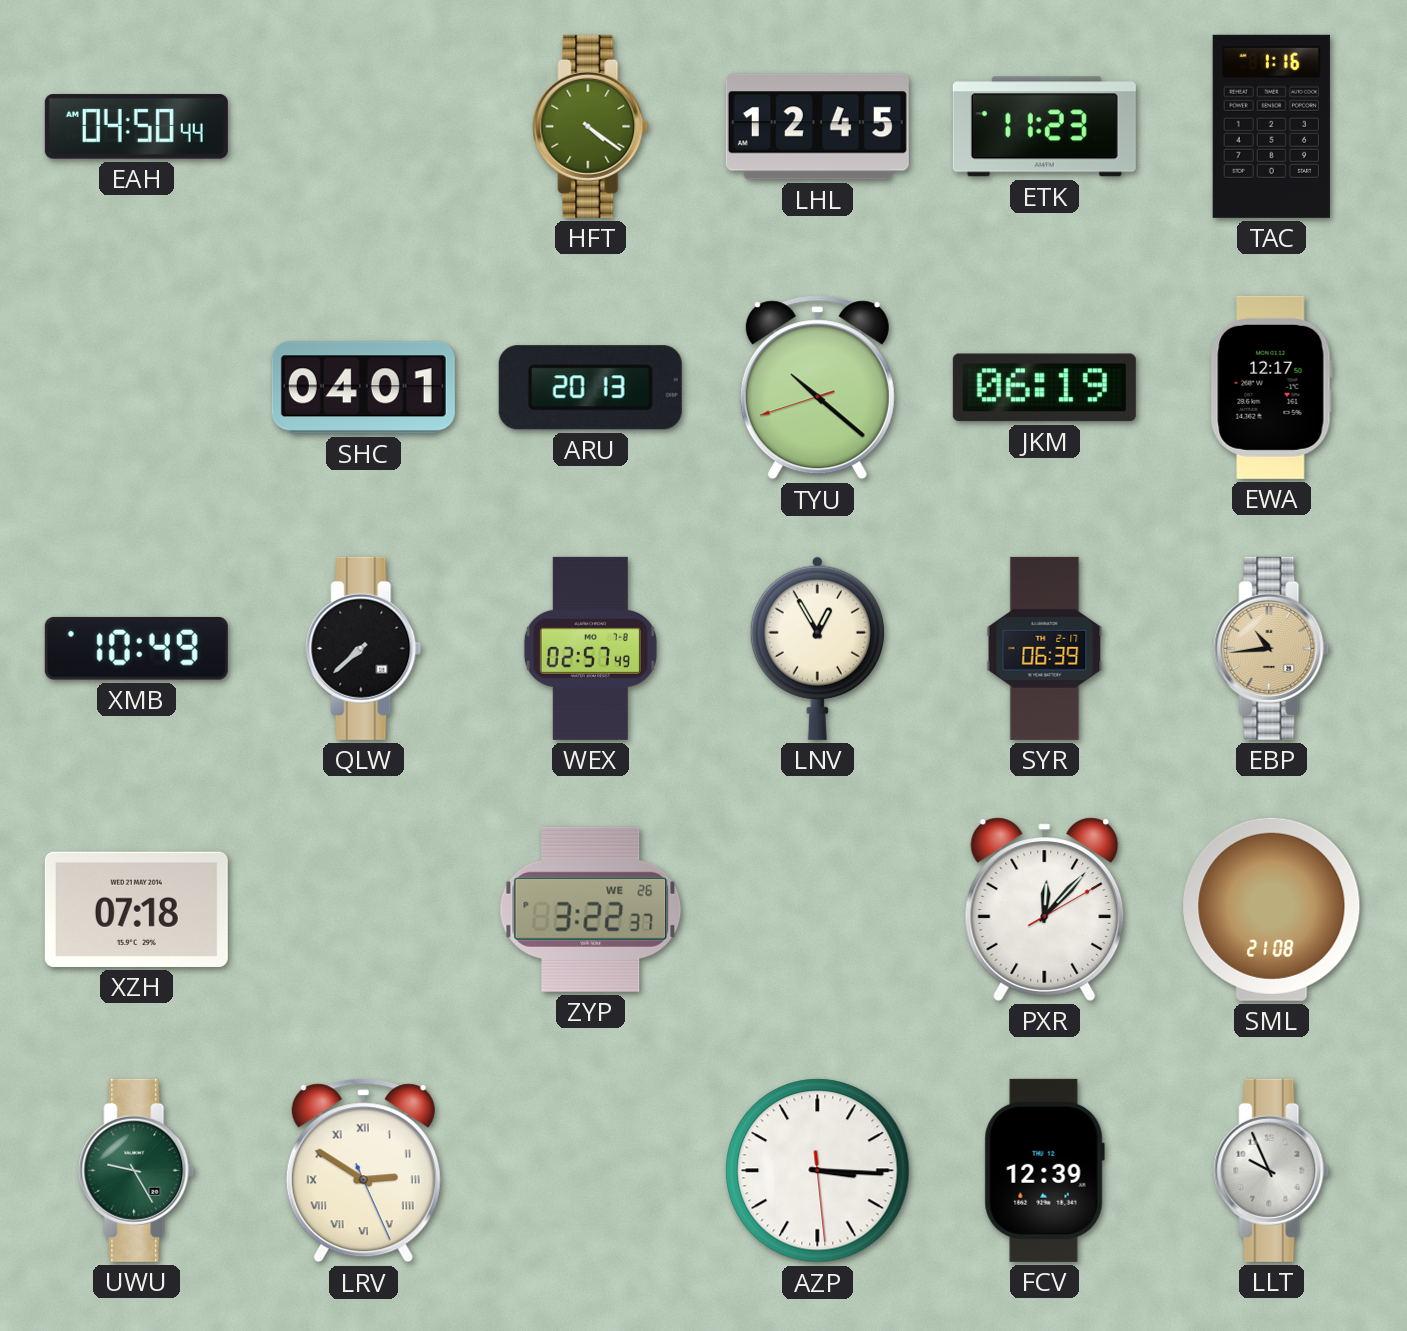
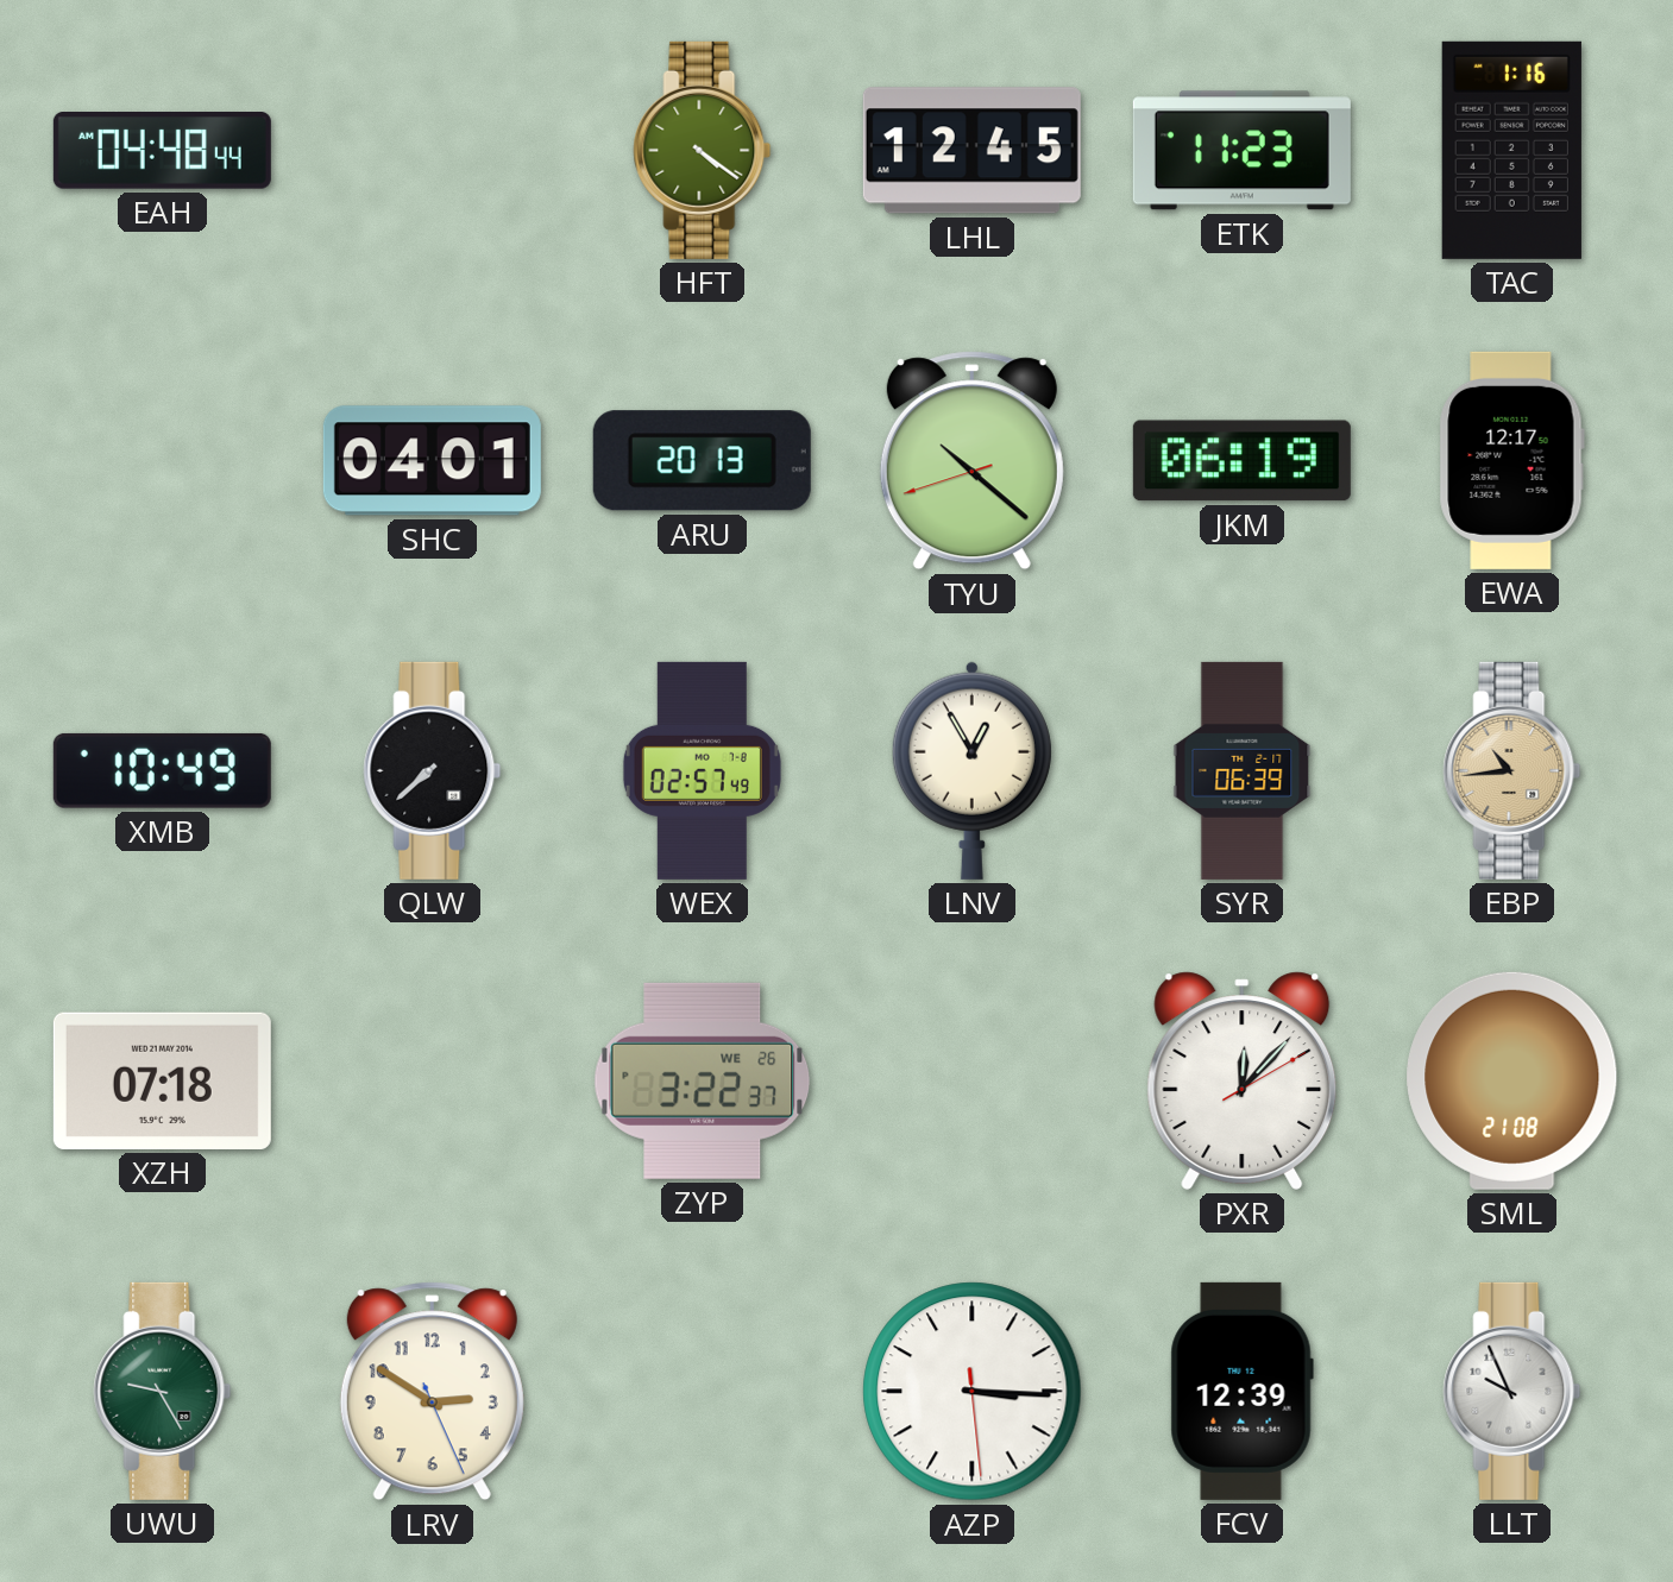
EAH: 04:50 -> 04:48 (162, 151)
LRV numerals: Roman -> Arabic (432, 1392)
